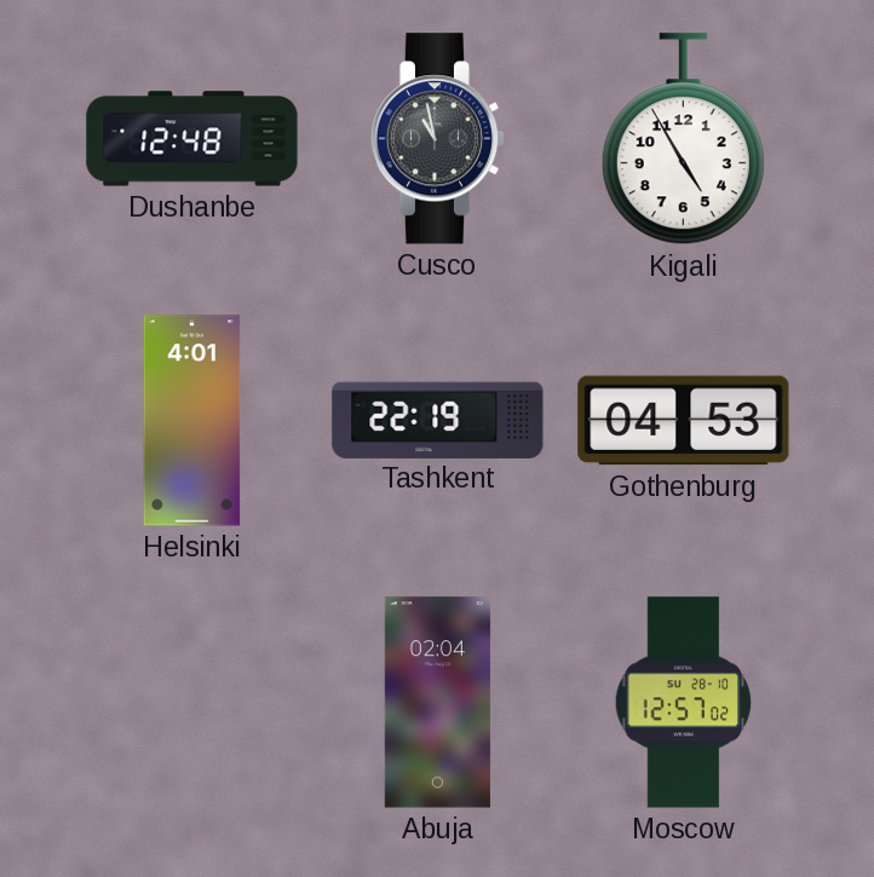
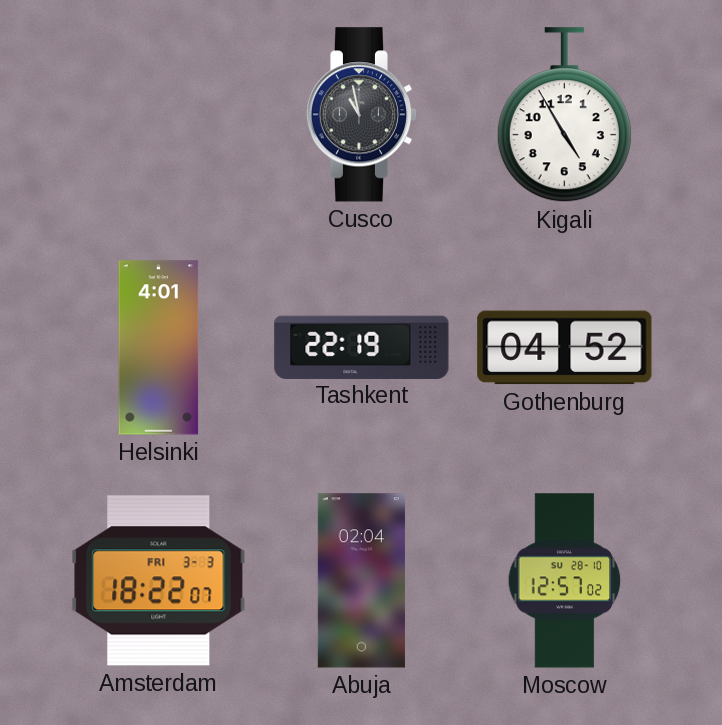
Dushanbe: 12:48 -> none (192, 139)
Gothenburg: 04:53 -> 04:52 (565, 348)
Amsterdam: none -> 18:22 (159, 581)
